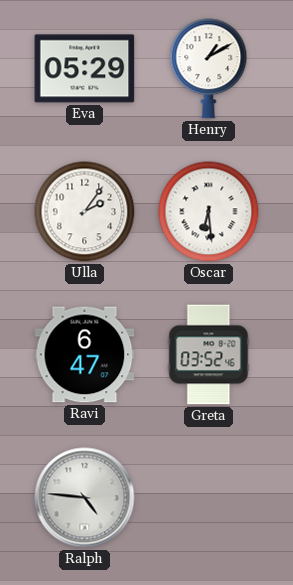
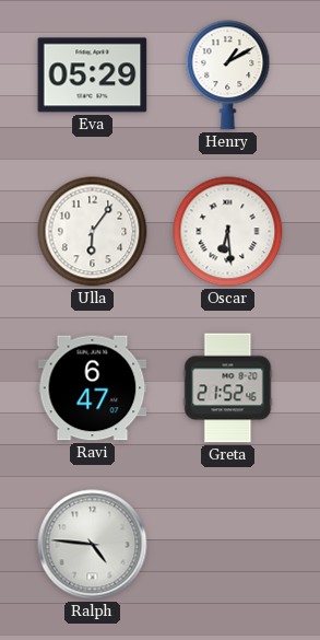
Ulla: 2:06 -> 6:06 (93, 232)
Greta: 03:52 -> 21:52 (228, 388)
